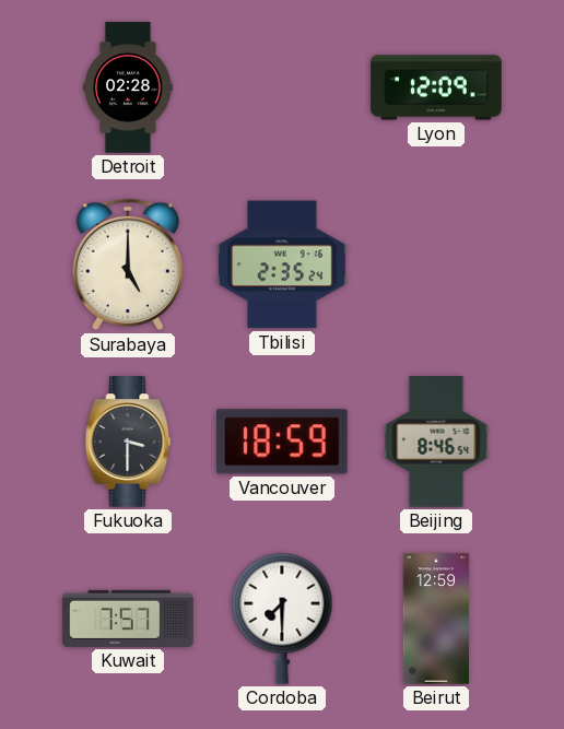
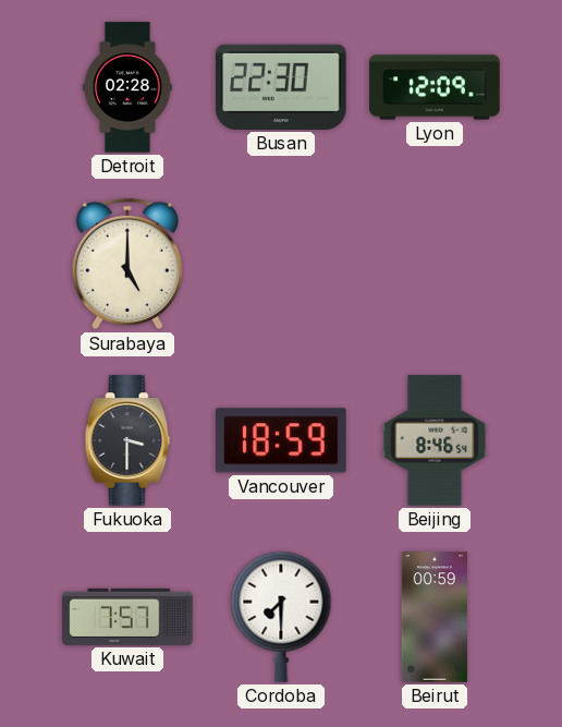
Busan: none -> 22:30 (281, 87)
Tbilisi: 2:35 -> none (282, 264)
Beirut: 12:59 -> 00:59 (433, 617)
